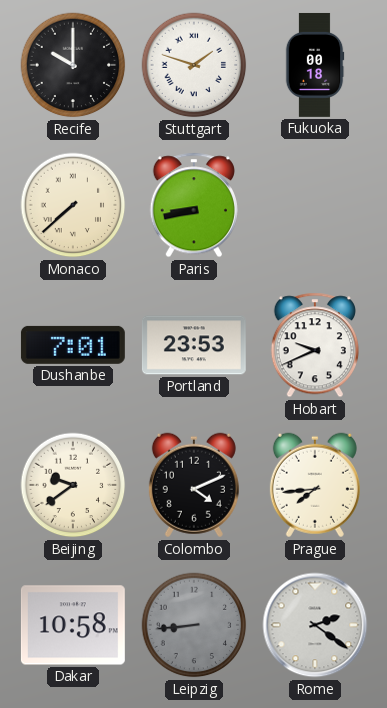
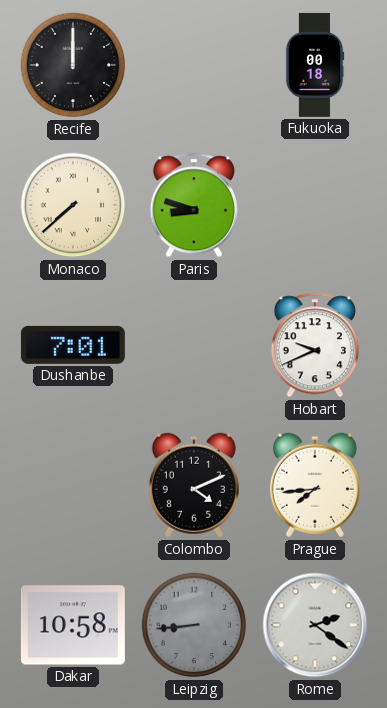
Recife: 10:00 -> 12:00 (73, 65)
Stuttgart: 1:48 -> none (194, 65)
Paris: 8:43 -> 8:48 (194, 205)
Portland: 23:53 -> none (194, 345)
Beijing: 9:39 -> none (73, 485)
